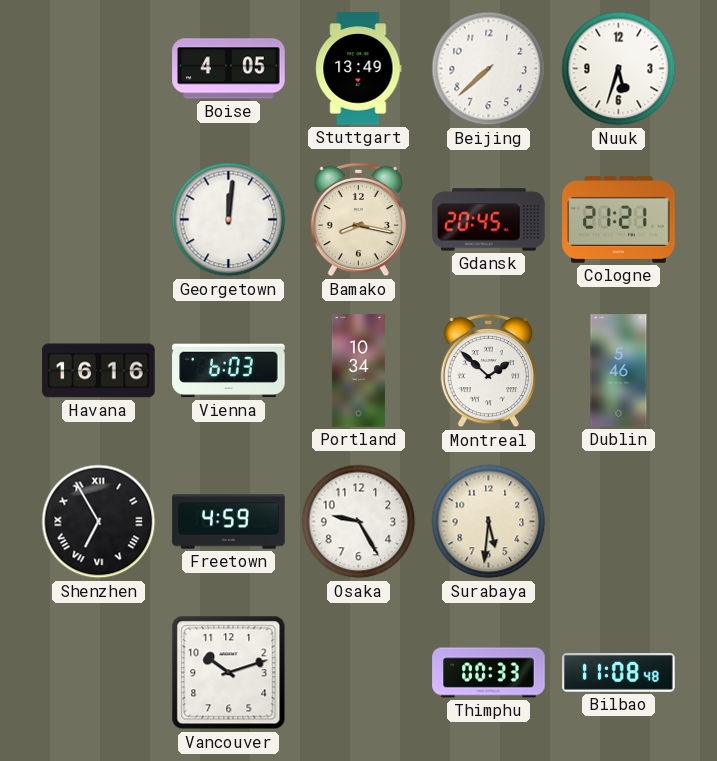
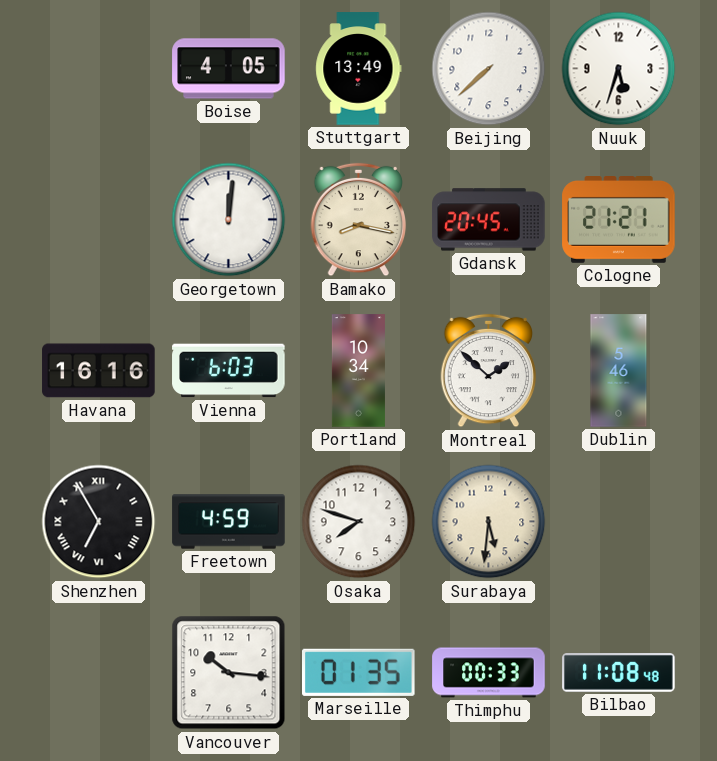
Osaka: 9:25 -> 7:48 (359, 522)
Vancouver: 10:12 -> 10:16 (229, 673)
Marseille: none -> 01:35 (359, 672)
